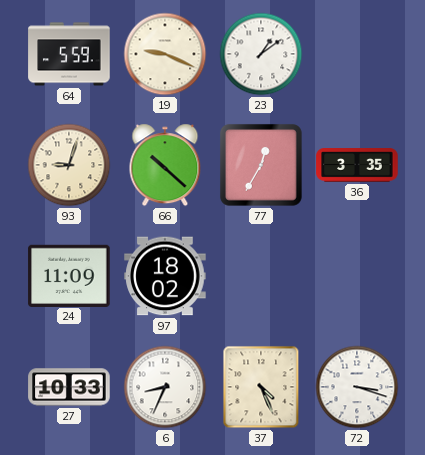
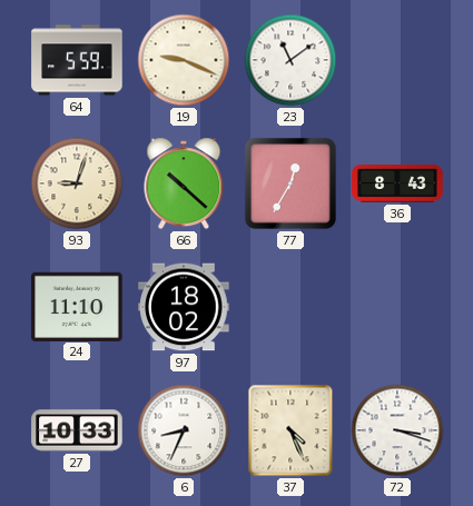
23: 1:09 -> 11:09 (290, 60)
36: 3:35 -> 8:43 (397, 183)
24: 11:09 -> 11:10 (77, 306)
